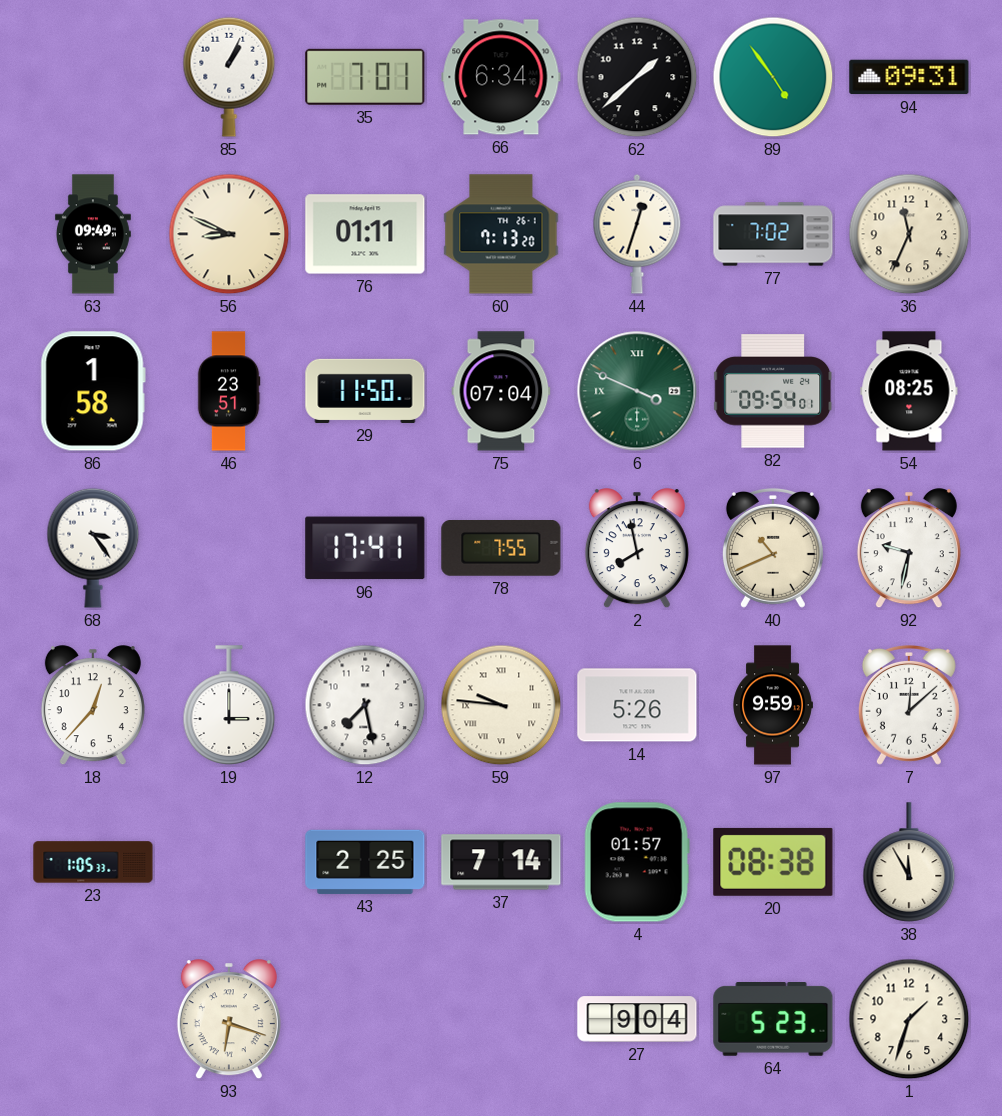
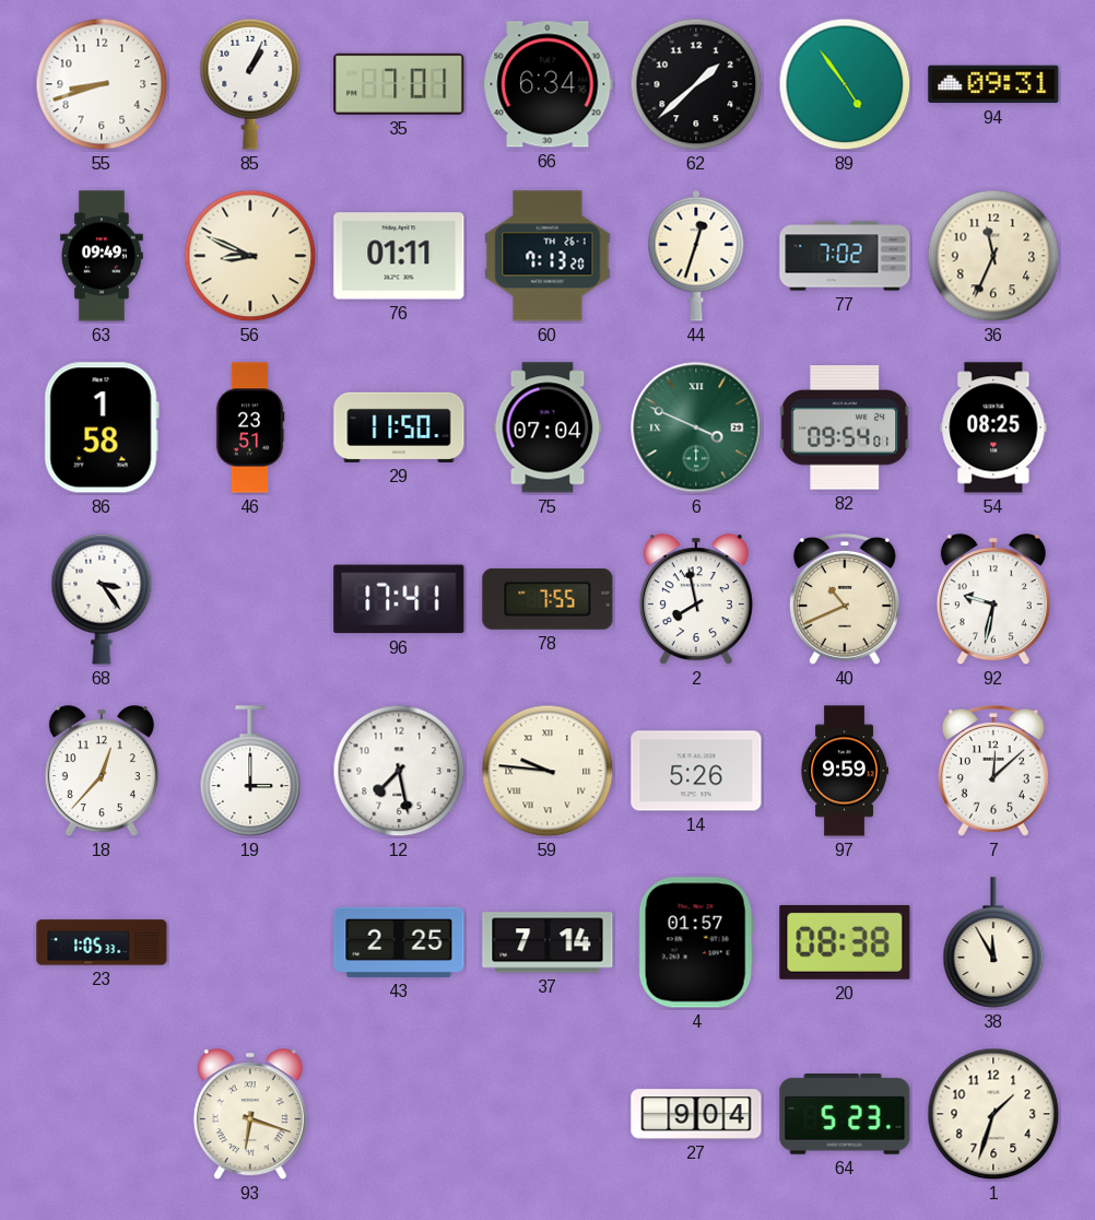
55: none -> 8:42 (102, 84)
